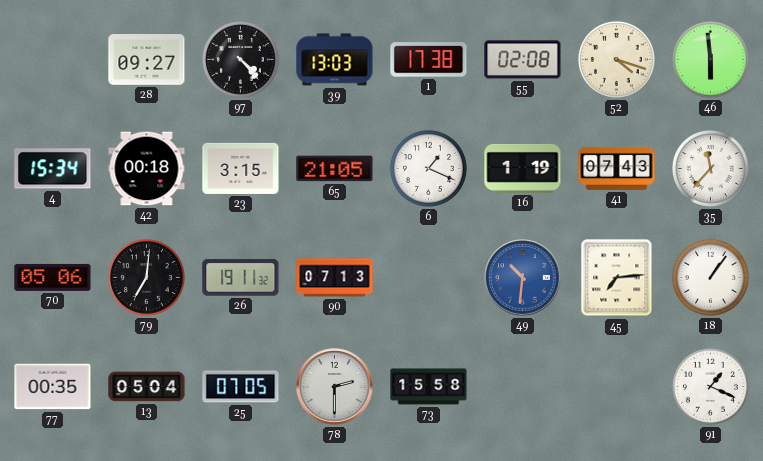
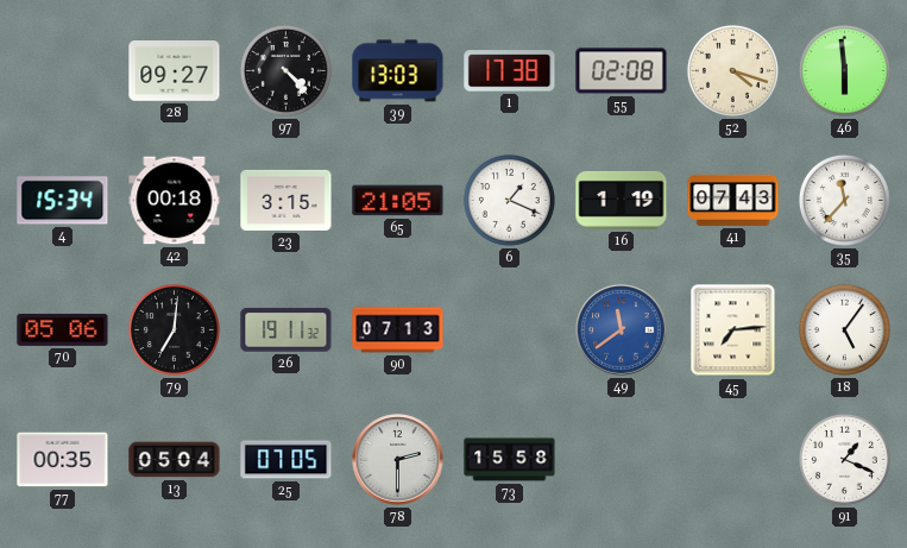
49: 10:31 -> 11:39 (622, 330)
18: 1:06 -> 5:06 (844, 329)
